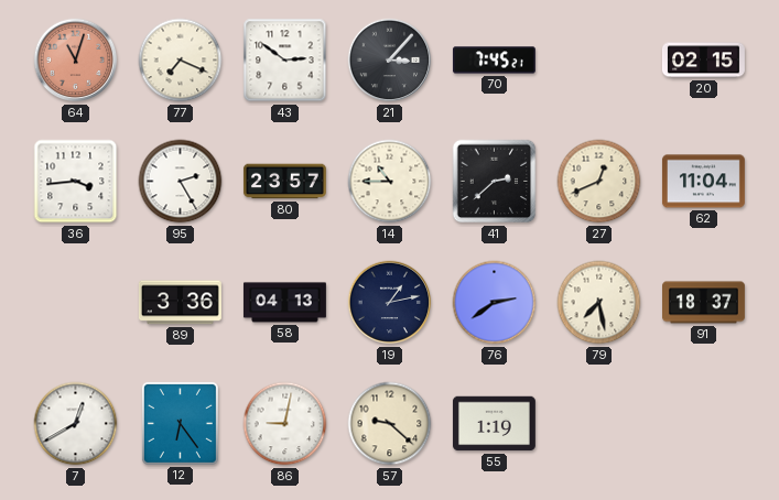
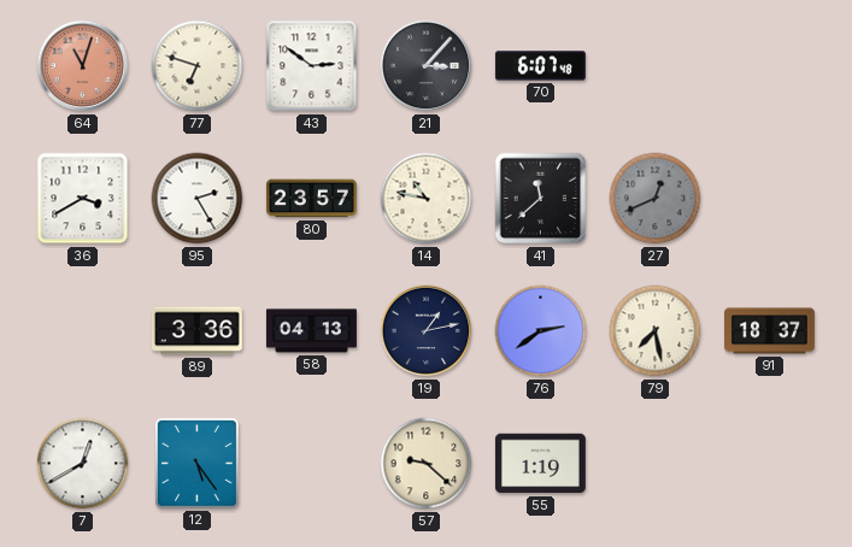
77: 7:19 -> 6:48 (198, 66)
70: 7:45 -> 6:07 (540, 66)
20: 02:15 -> none (703, 61)
36: 3:44 -> 3:40 (83, 199)
14: 10:45 -> 10:47 (427, 199)
41: 2:38 -> 11:38 (541, 199)
27 dial: cream -> grey (656, 199)
62: 11:04 -> none (703, 182)
12: 6:24 -> 5:24 (196, 463)
86: 9:02 -> none (285, 424)
